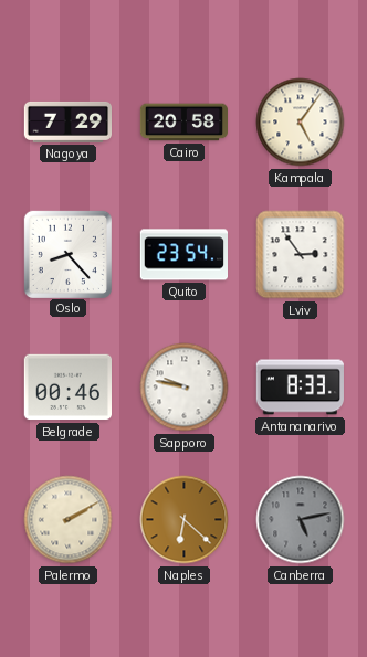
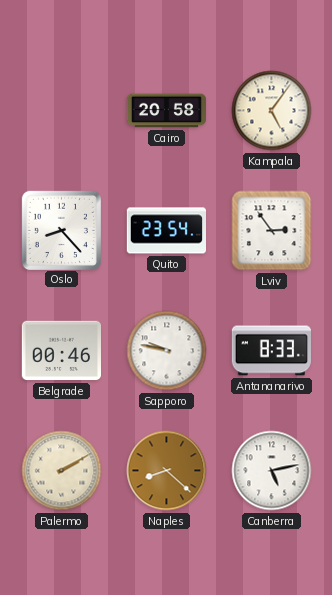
Nagoya: 7:29 -> none (67, 121)
Naples: 6:22 -> 8:22 (167, 471)
Canberra dial: grey -> white (272, 471)
